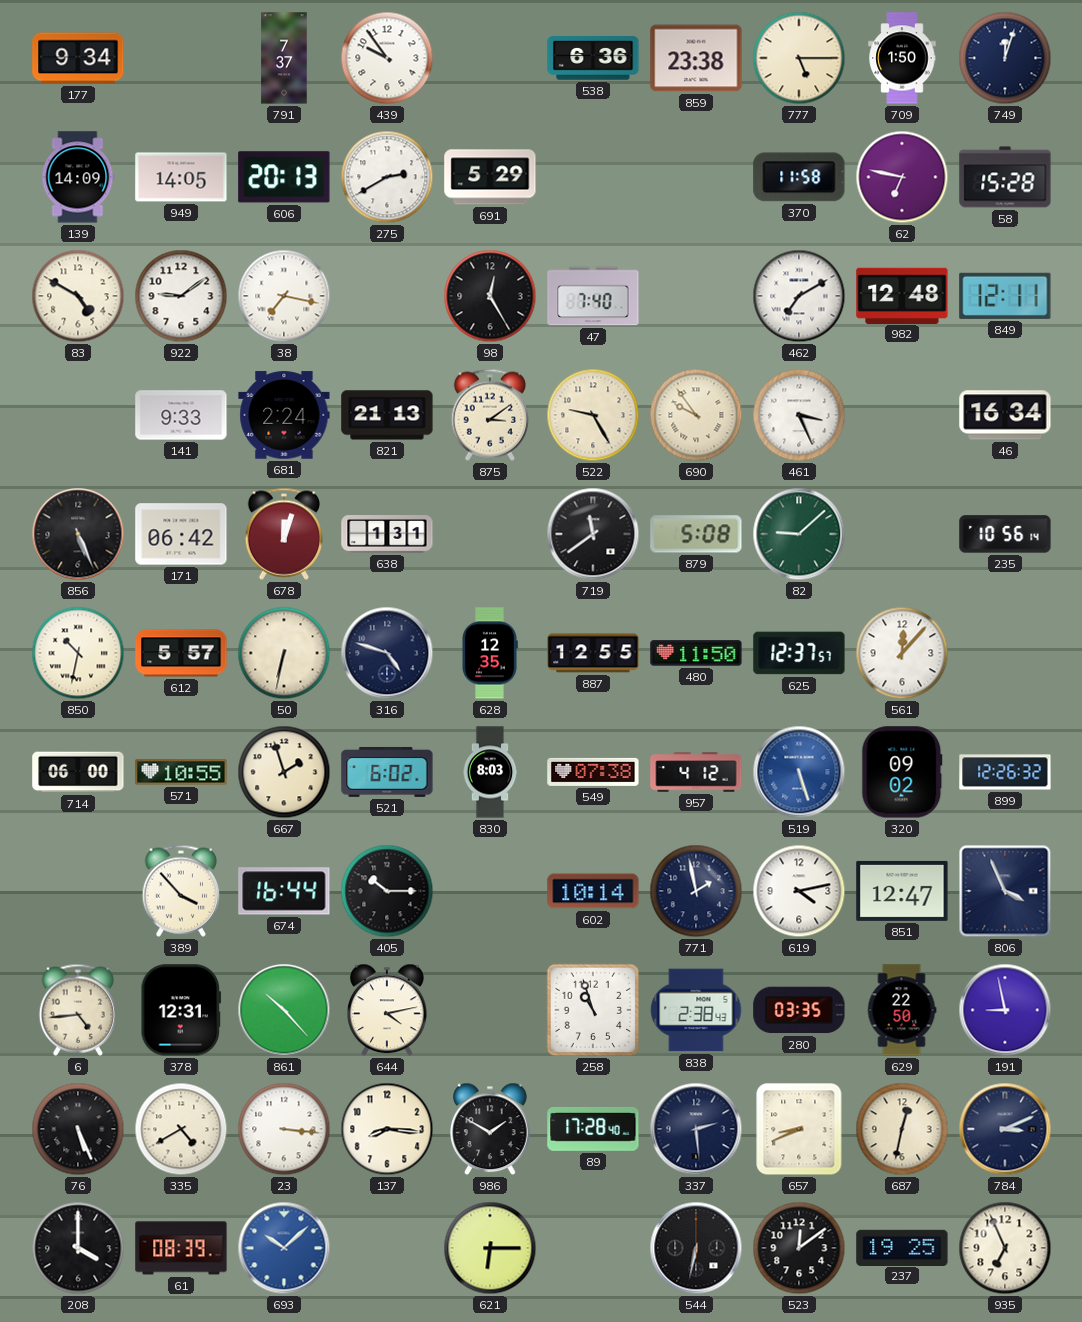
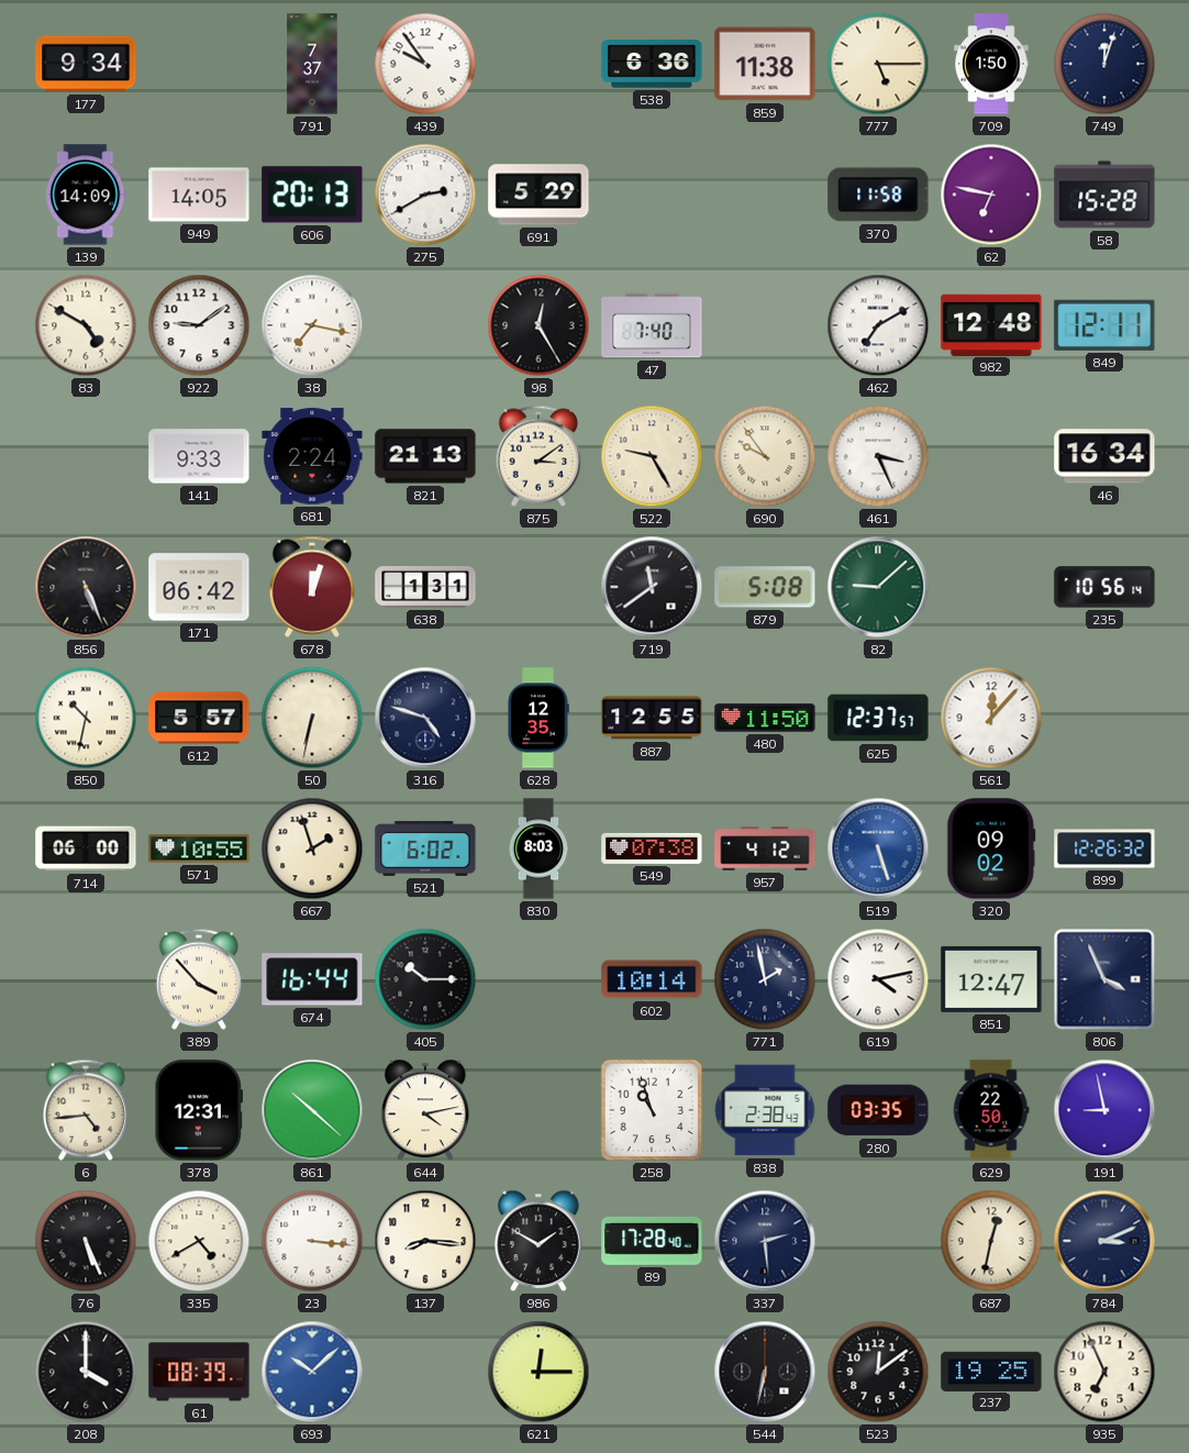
859: 23:38 -> 11:38 (765, 64)
861: 10:23 -> 10:22 (312, 1110)
657: 8:41 -> none (799, 1129)
621: 6:15 -> 12:15 (538, 1372)
